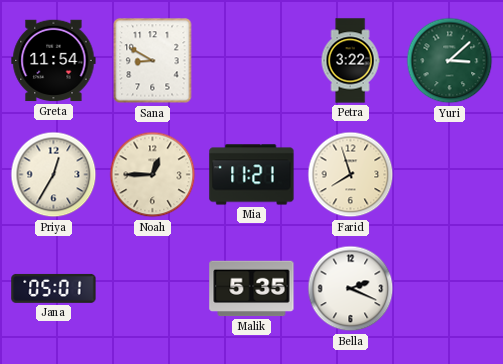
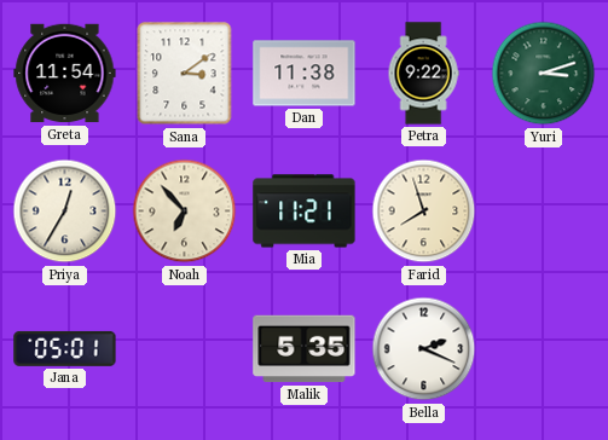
Sana: 8:50 -> 3:09 (185, 74)
Dan: none -> 11:38 (305, 74)
Petra: 3:22 -> 9:22 (423, 74)
Yuri: 3:08 -> 3:12 (544, 74)
Noah: 12:45 -> 6:53 (185, 212)
